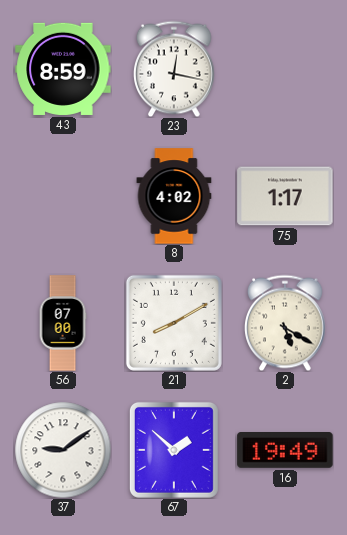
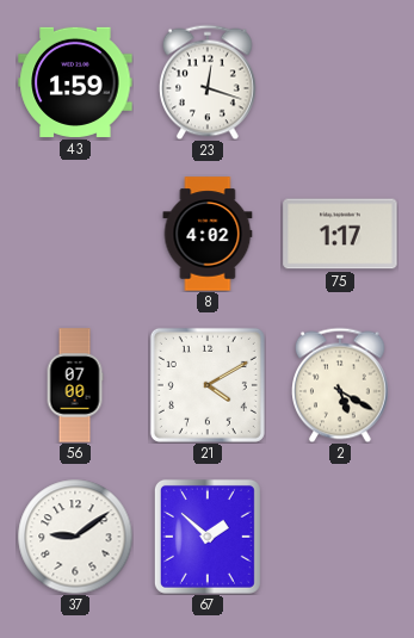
43: 8:59 -> 1:59 (75, 82)
23: 12:17 -> 12:18 (209, 82)
21: 8:10 -> 4:10 (208, 385)
16: 19:49 -> none (285, 451)
